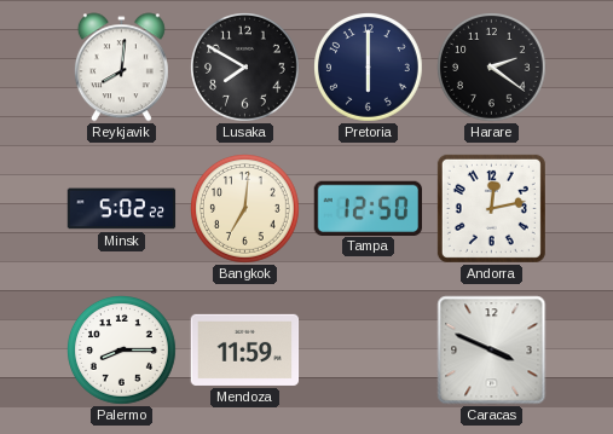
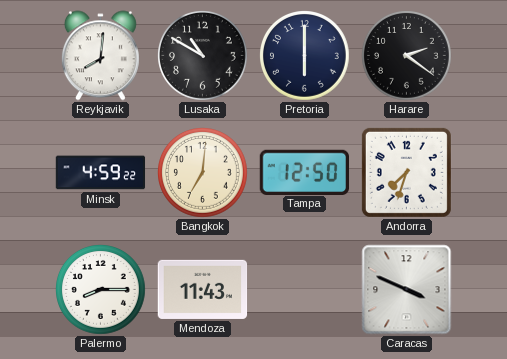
Lusaka: 7:50 -> 10:50 (203, 56)
Minsk: 5:02 -> 4:59 (101, 173)
Andorra: 12:13 -> 7:33 (406, 172)
Mendoza: 11:59 -> 11:43 (203, 289)
